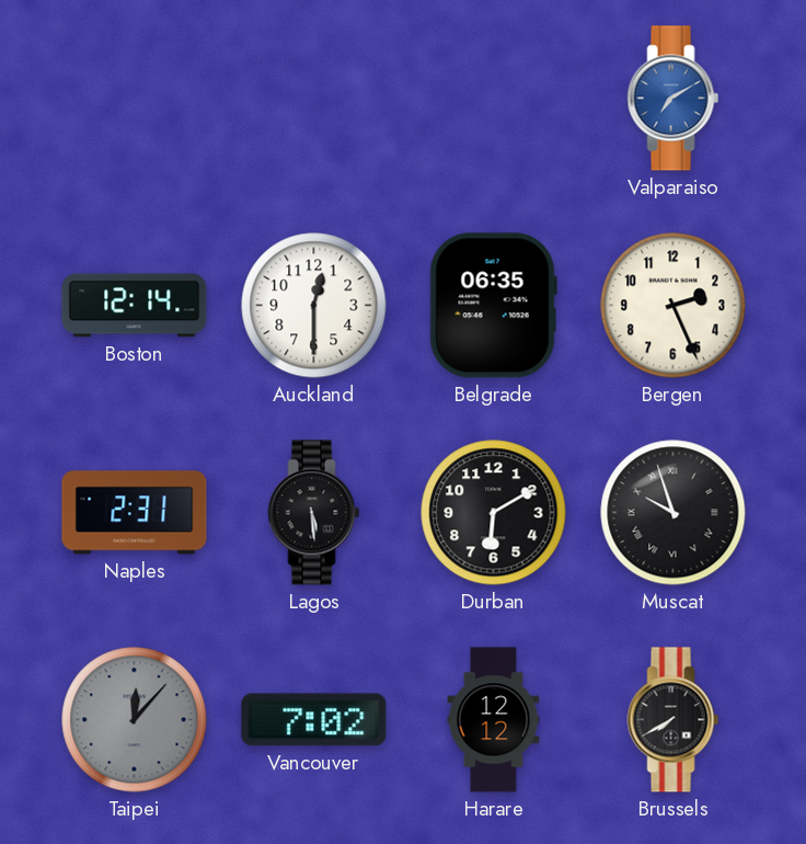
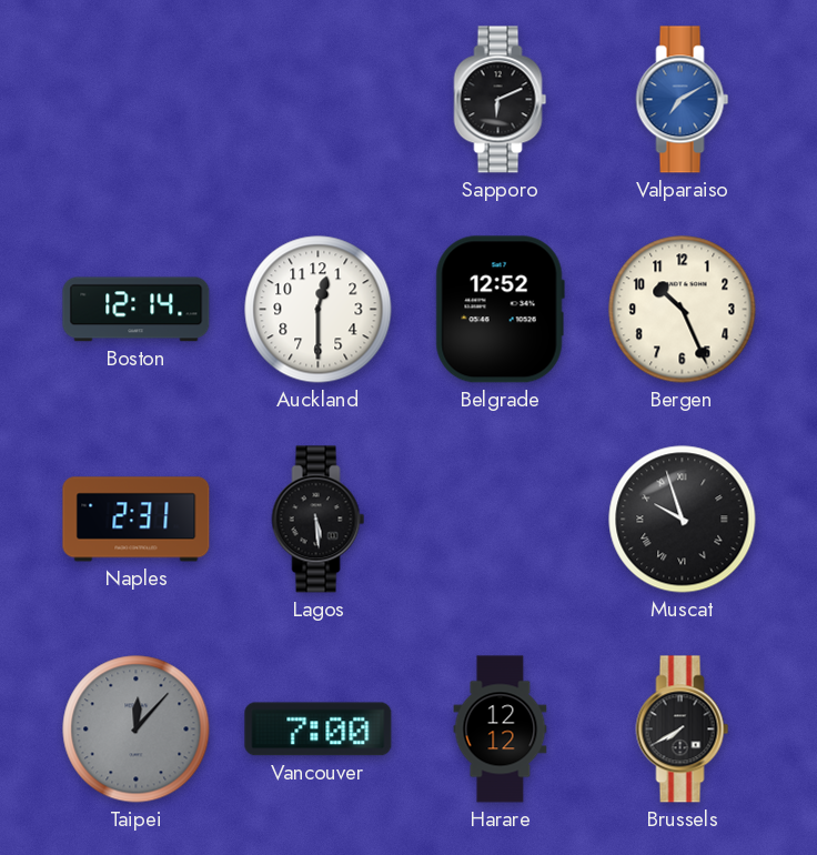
Sapporo: none -> 6:11 (501, 100)
Belgrade: 06:35 -> 12:52 (500, 310)
Bergen: 2:26 -> 10:26 (683, 310)
Durban: 6:10 -> none (494, 513)
Vancouver: 7:02 -> 7:00 (319, 730)
